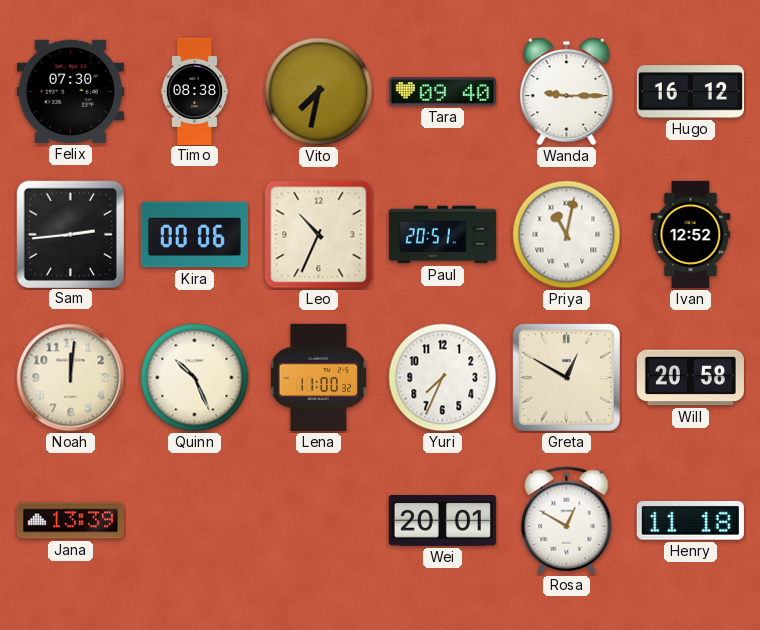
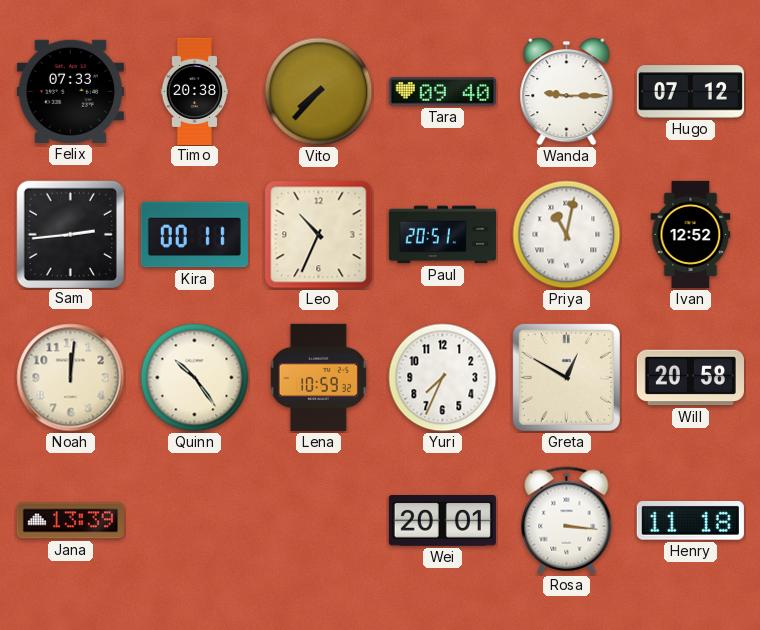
Felix: 07:30 -> 07:33 (70, 91)
Timo: 08:38 -> 20:38 (195, 91)
Vito: 7:32 -> 7:37 (319, 92)
Hugo: 16:12 -> 07:12 (690, 92)
Kira: 00:06 -> 00:11 (194, 235)
Quinn: 10:26 -> 10:24 (195, 378)
Lena: 11:00 -> 10:59 (318, 377)
Rosa: 12:50 -> 3:16 (567, 521)
